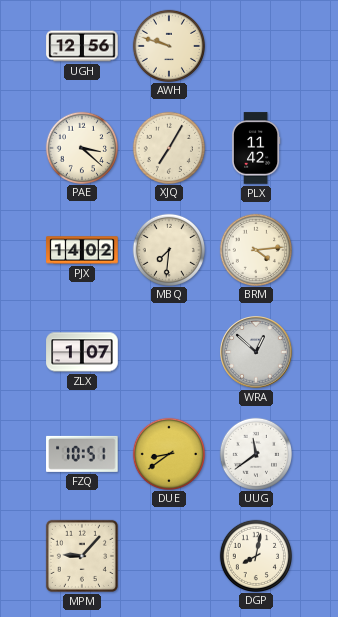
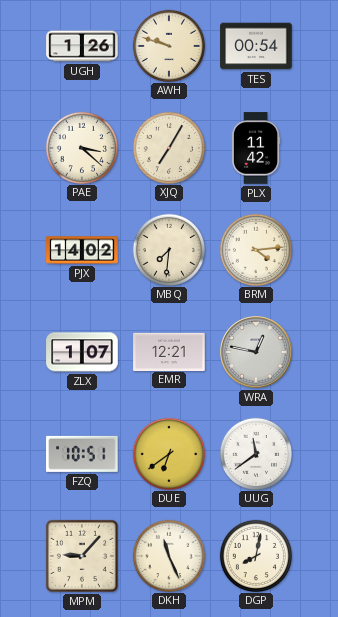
UGH: 12:56 -> 1:26 (82, 46)
TES: none -> 00:54 (256, 46)
EMR: none -> 12:21 (169, 351)
WRA: 12:52 -> 12:47 (256, 352)
DUE: 8:39 -> 6:39 (168, 453)
DKH: none -> 11:26 (168, 555)
